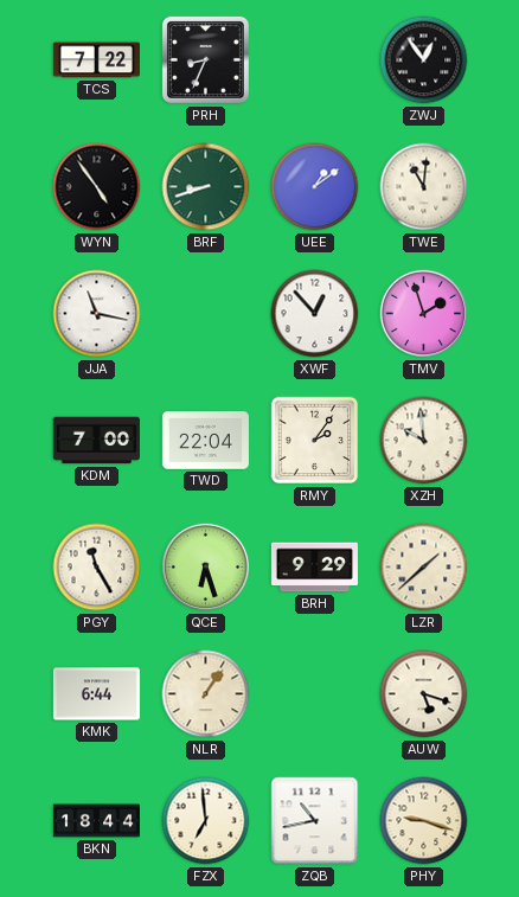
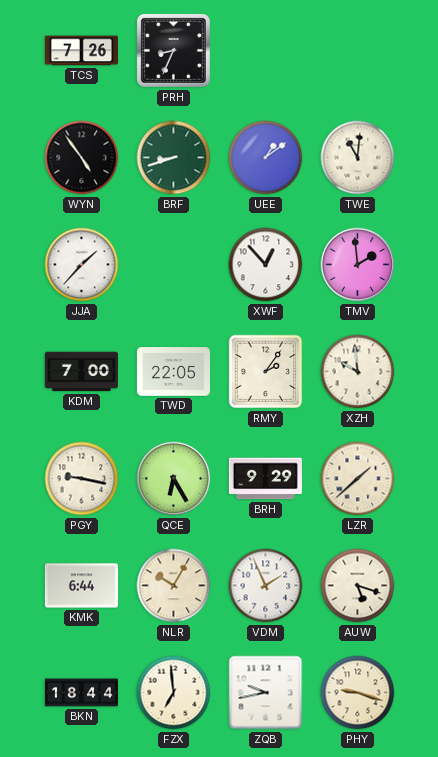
TCS: 7:22 -> 7:26 (81, 51)
ZWJ: 12:54 -> none (424, 60)
JJA: 11:17 -> 1:37 (82, 265)
TMV: 1:57 -> 1:59 (358, 265)
TWD: 22:04 -> 22:05 (173, 372)
PGY: 11:25 -> 9:17 (82, 479)
QCE: 6:27 -> 6:25 (174, 479)
NLR: 1:06 -> 10:05 (174, 586)
VDM: none -> 1:56 (266, 586)
ZQB: 10:43 -> 9:43 (266, 693)
